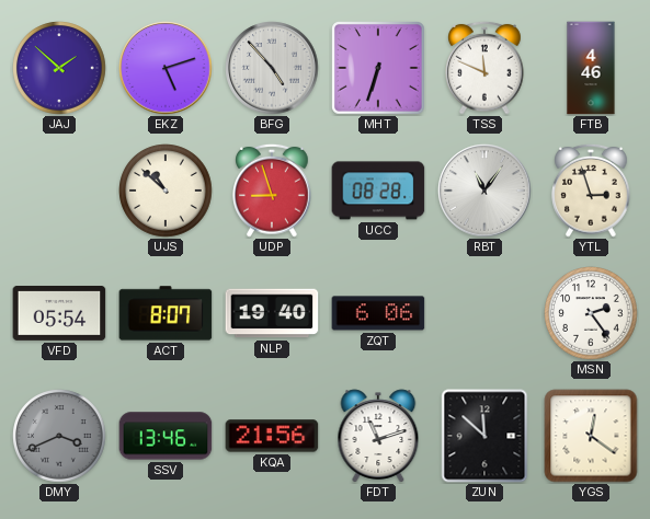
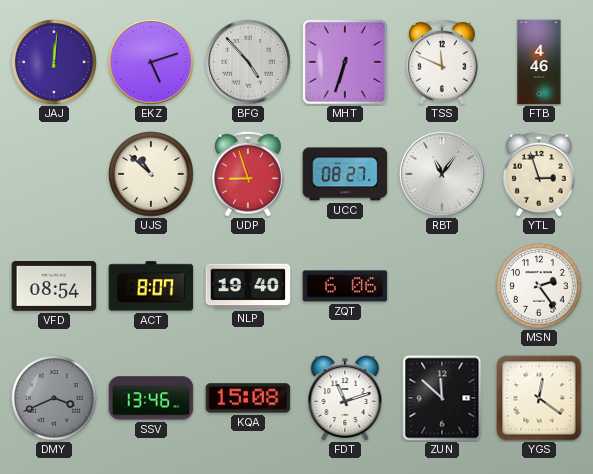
JAJ: 1:52 -> 12:01 (54, 62)
UCC: 08:28 -> 08:27 (345, 174)
VFD: 05:54 -> 08:54 (54, 287)
KQA: 21:56 -> 15:08 (248, 398)
